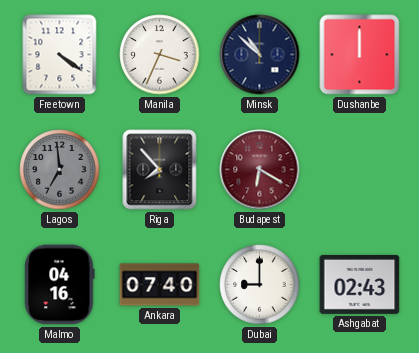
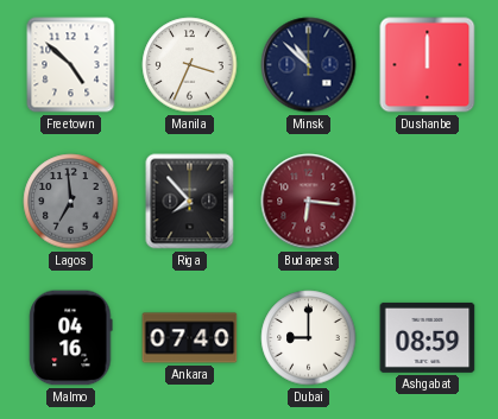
Freetown: 4:21 -> 4:52 (71, 65)
Budapest: 6:20 -> 6:16 (309, 202)
Ashgabat: 02:43 -> 08:59 (428, 337)
